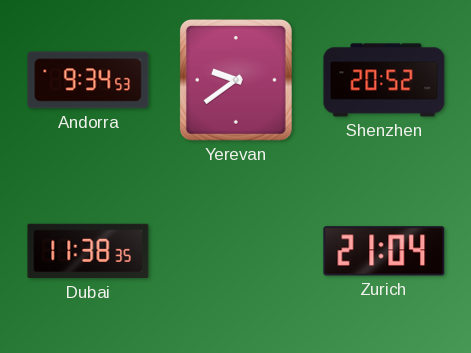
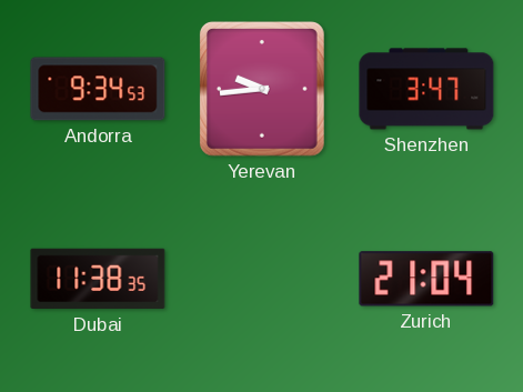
Yerevan: 9:39 -> 9:44 (262, 89)
Shenzhen: 20:52 -> 3:47 (426, 89)
